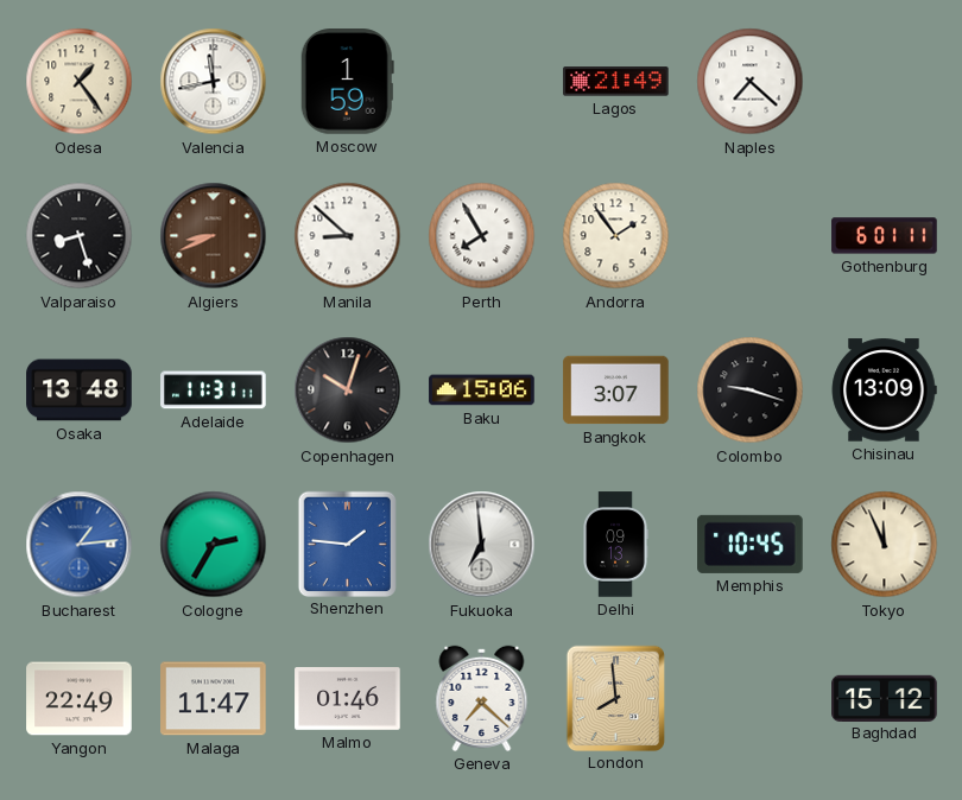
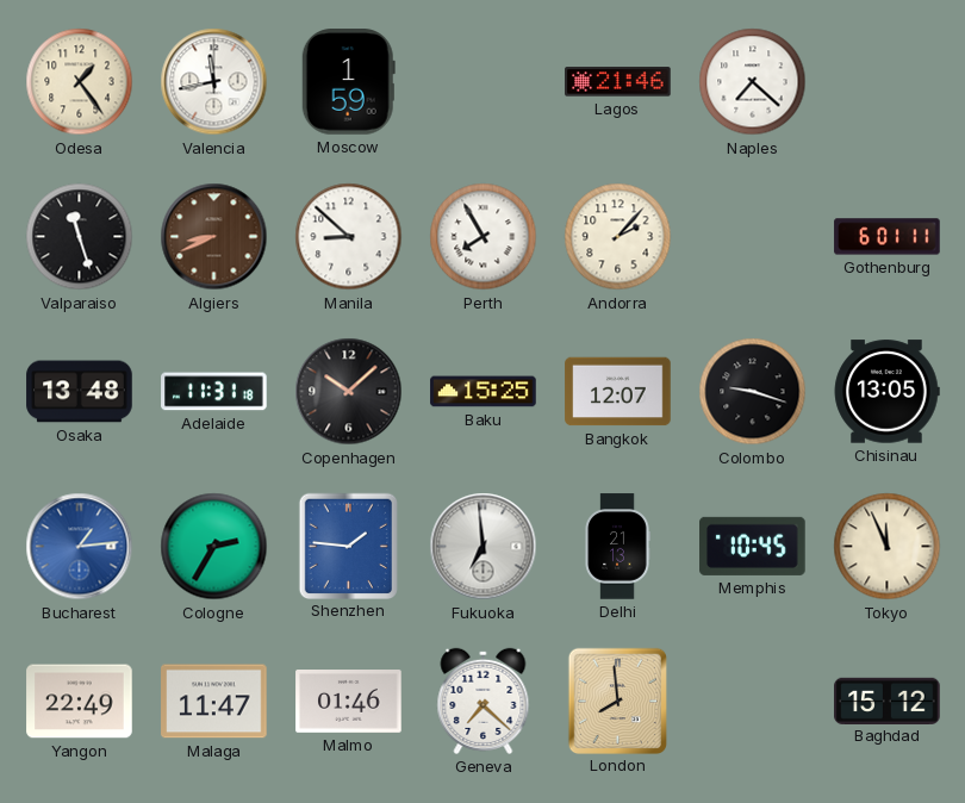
Lagos: 21:49 -> 21:46 (618, 82)
Valparaiso: 8:27 -> 11:27 (80, 237)
Andorra: 1:54 -> 2:07 (618, 237)
Adelaide: 11:31:11 -> 11:31:18 (214, 392)
Copenhagen: 10:03 -> 10:08 (349, 392)
Baku: 15:06 -> 15:25 (484, 392)
Bangkok: 3:07 -> 12:07 (618, 392)
Chisinau: 13:09 -> 13:05 (886, 392)
Delhi: 09:13 -> 21:13 (617, 547)
